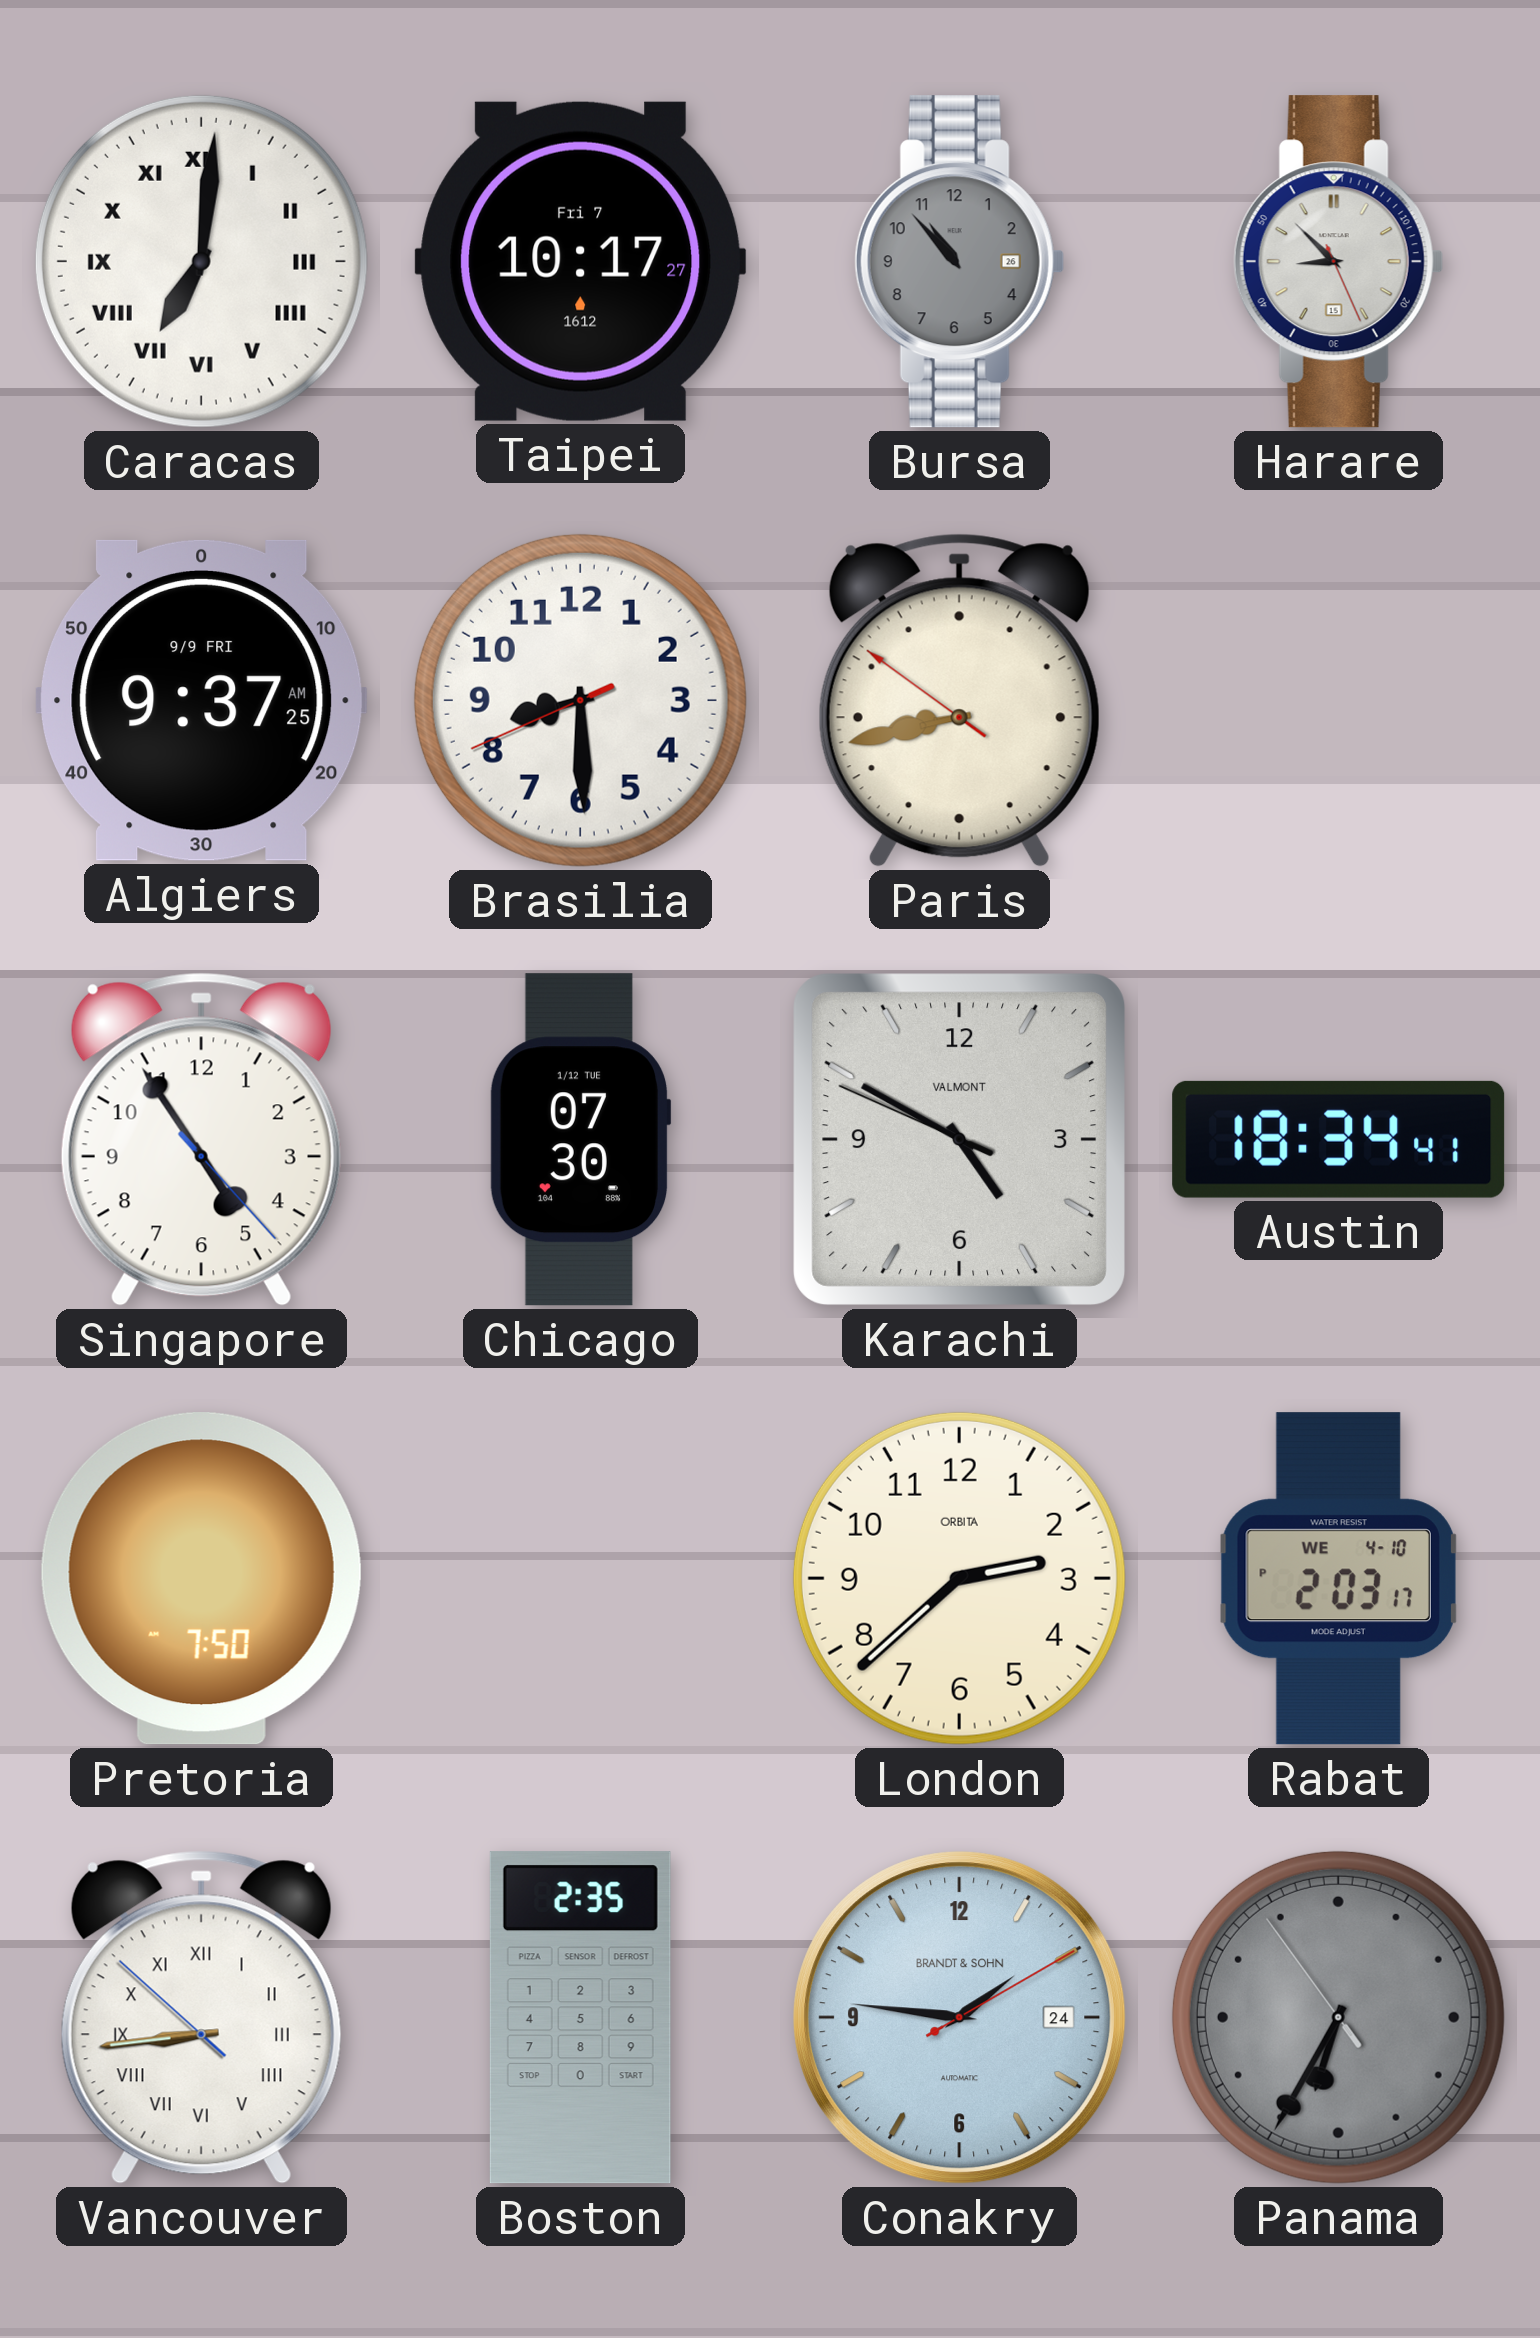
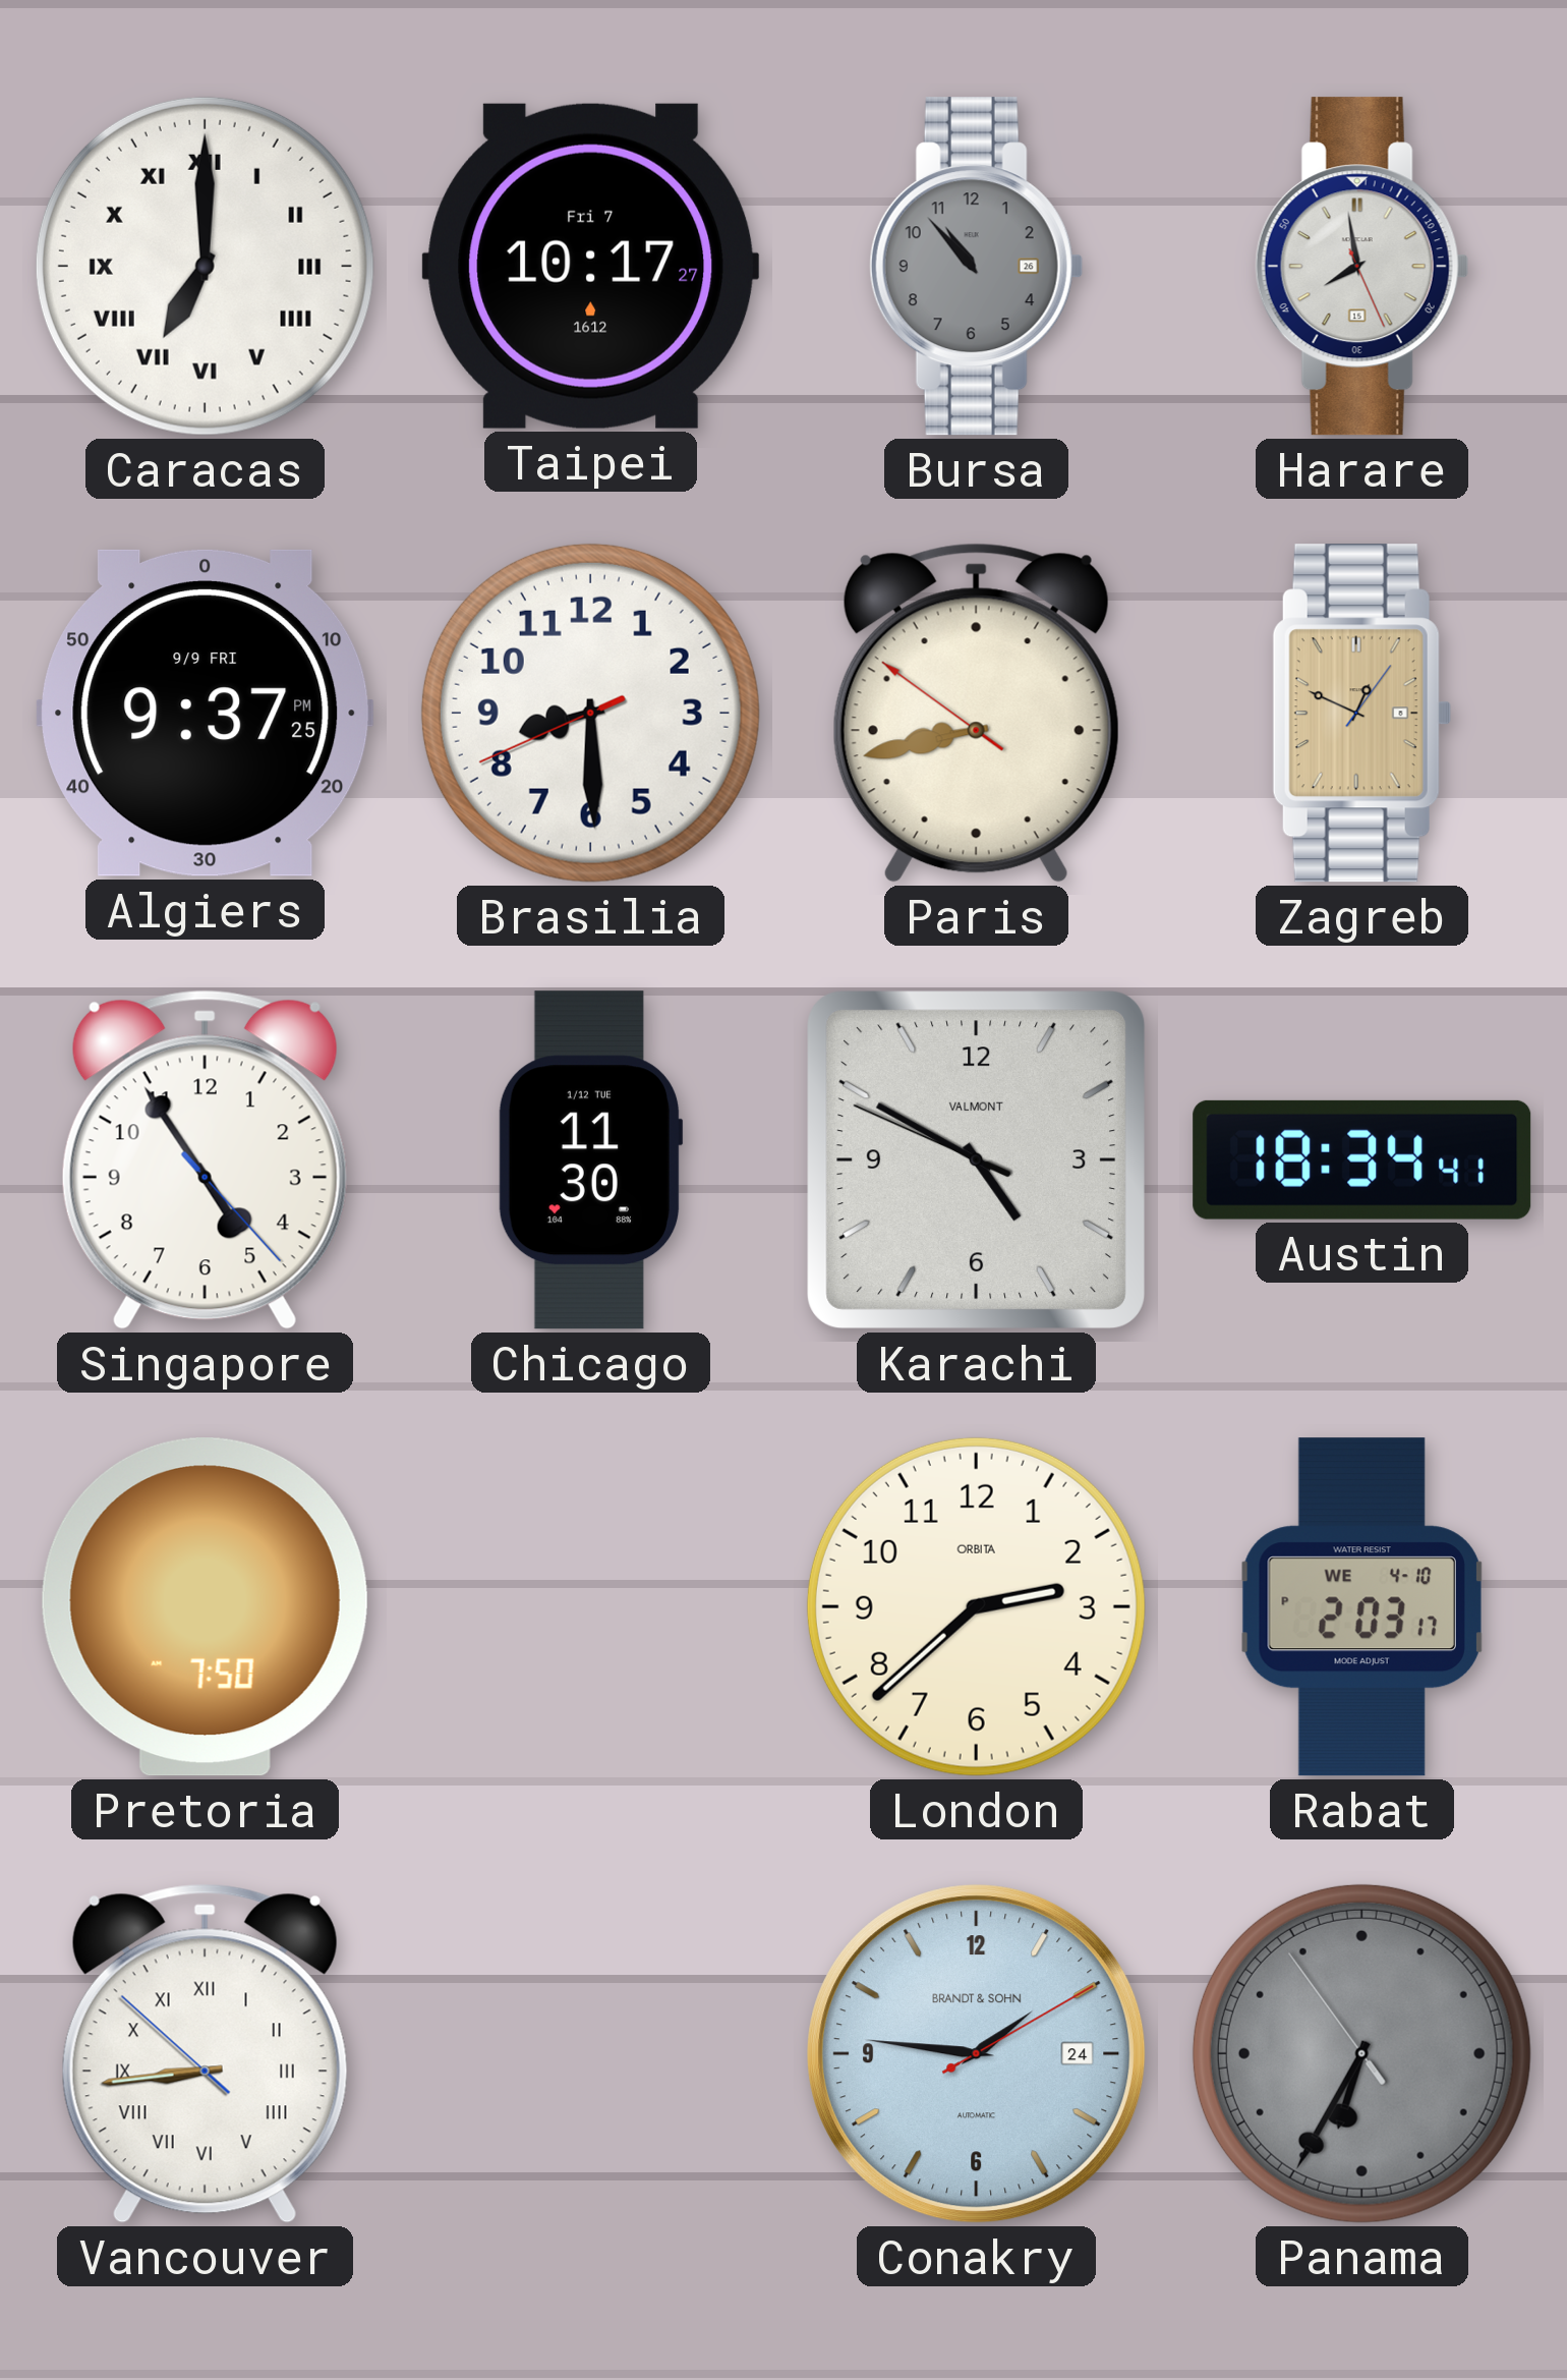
Caracas: 7:01 -> 7:00 (205, 266)
Harare: 8:52 -> 7:58 (1361, 267)
Algiers: 9:37:25 AM -> 9:37:25 PM (206, 713)
Zagreb: none -> 12:49 (1361, 714)
Chicago: 07:30 -> 11:30 (590, 1160)
Boston: 2:35 -> none (580, 2018)
